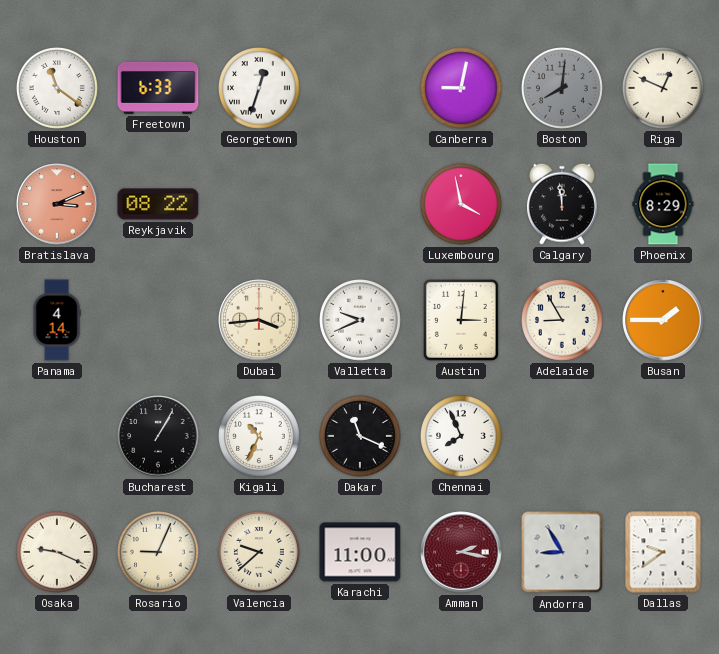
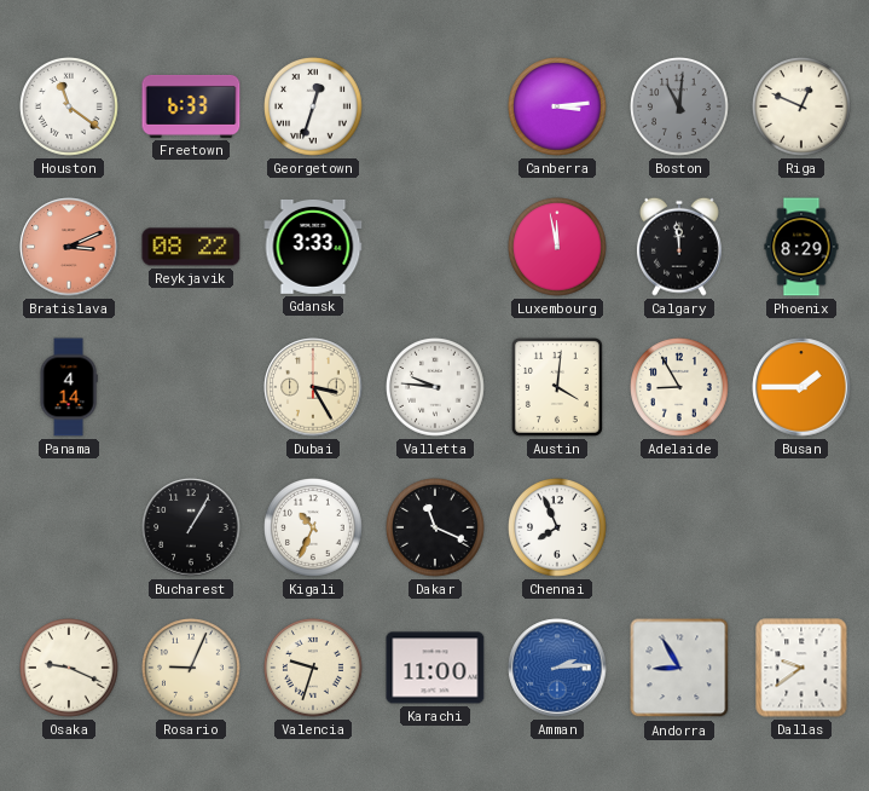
Canberra: 9:02 -> 3:14 (558, 108)
Boston: 8:01 -> 11:01 (680, 108)
Gdansk: none -> 3:33 (313, 247)
Luxembourg: 3:58 -> 11:58 (558, 248)
Dubai: 3:44 -> 3:25 (313, 387)
Valletta: 9:41 -> 9:46 (436, 388)
Austin: 3:01 -> 4:01 (557, 387)
Valencia: 9:38 -> 9:33 (314, 669)
Amman: 2:17 -> 2:14 (557, 668)
Amman dial: burgundy -> blue (557, 668)
